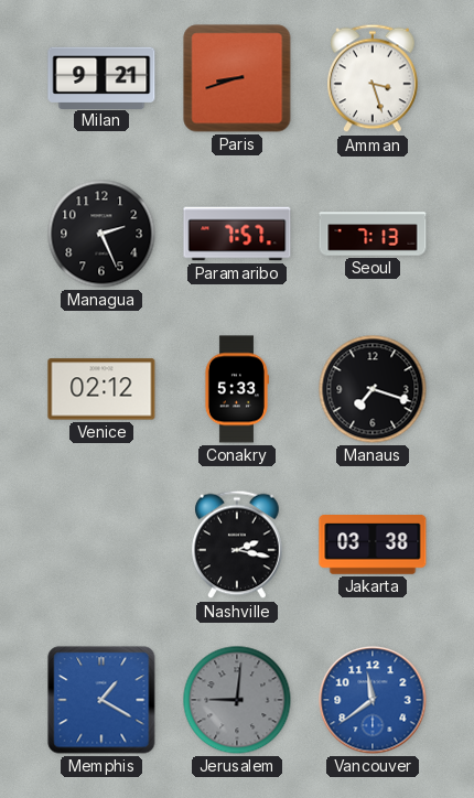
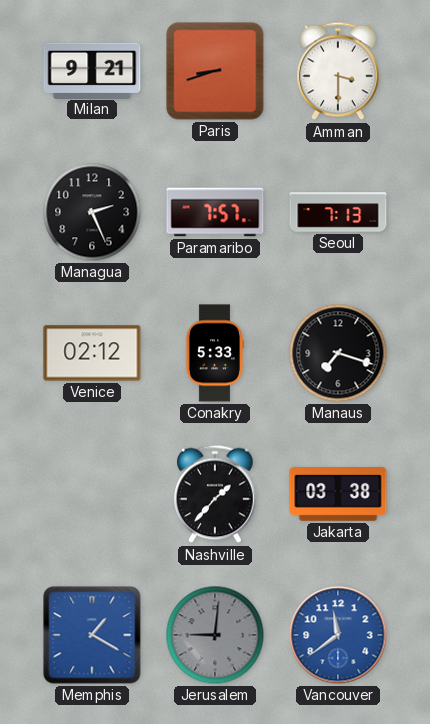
Amman: 3:27 -> 3:30 (338, 71)
Nashville: 2:17 -> 1:37 (215, 494)
